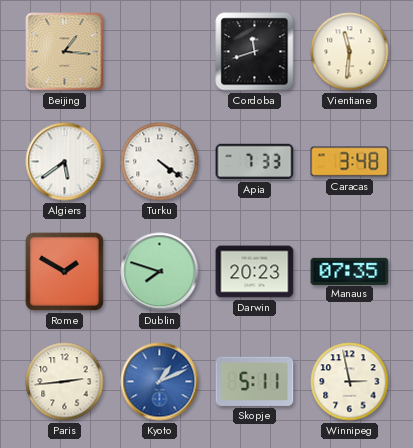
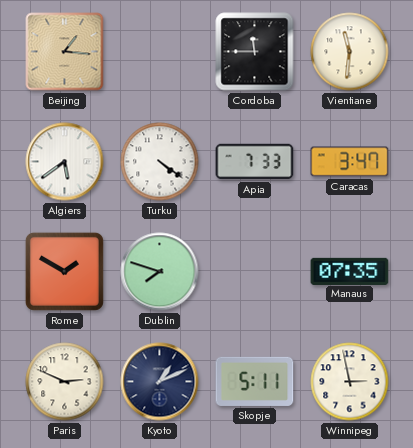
Cordoba: 11:42 -> 11:45 (255, 52)
Caracas: 3:48 -> 3:47 (350, 162)
Darwin: 20:23 -> none (255, 272)
Paris: 2:44 -> 2:49 (65, 382)
Kyoto dial: blue -> navy (160, 382)
